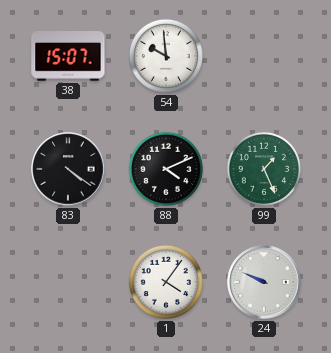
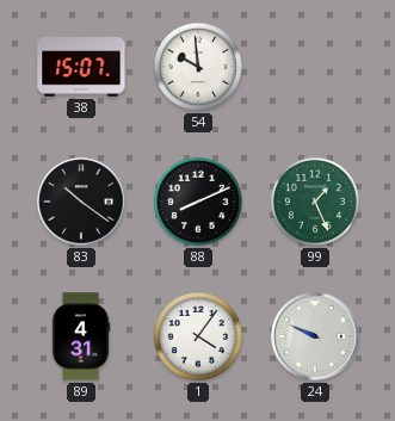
83: 4:21 -> 10:21 (81, 202)
88: 4:11 -> 8:11 (198, 202)
89: none -> 4:31 (81, 336)
